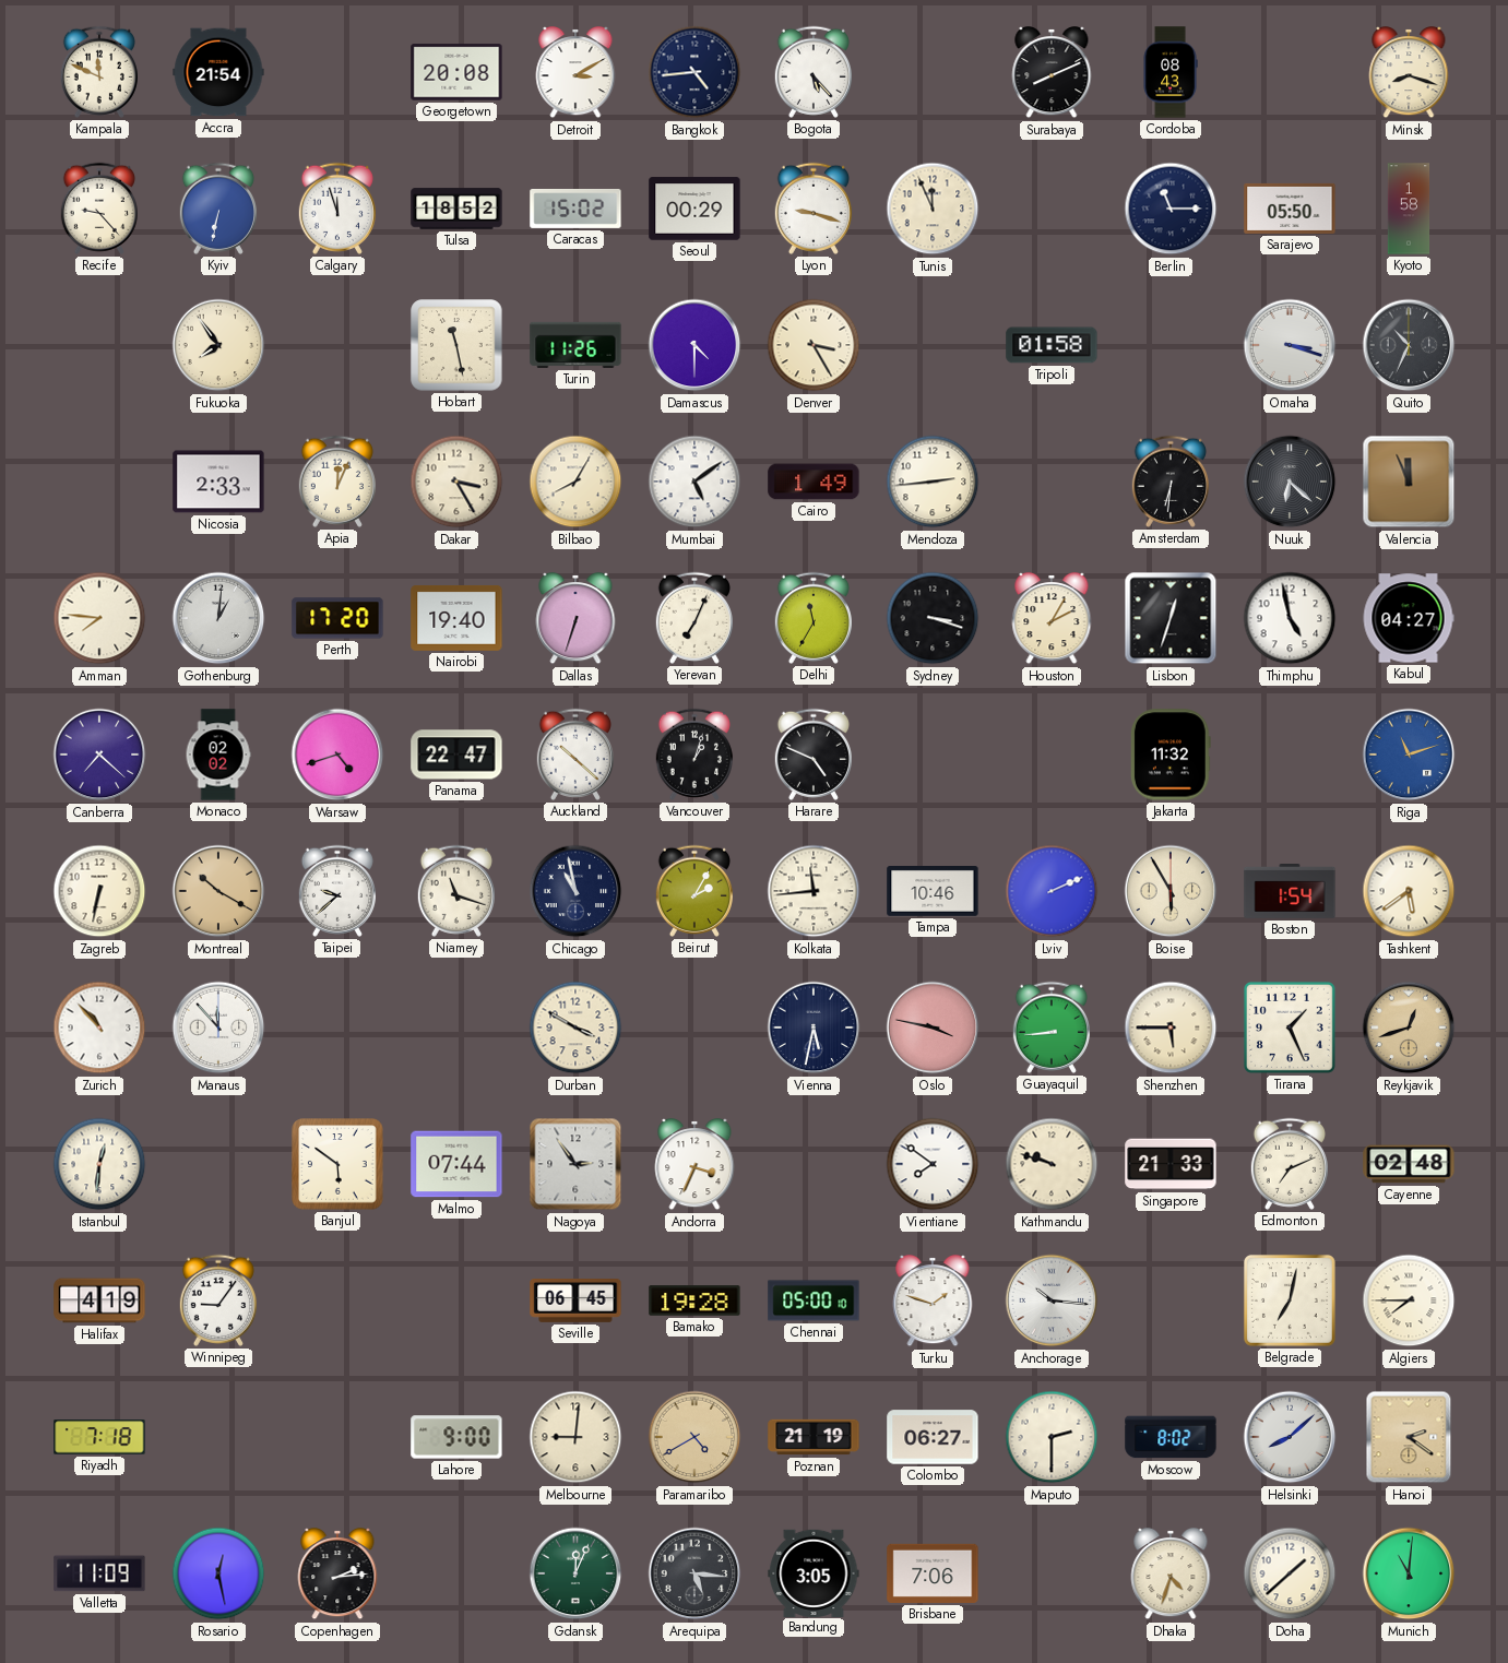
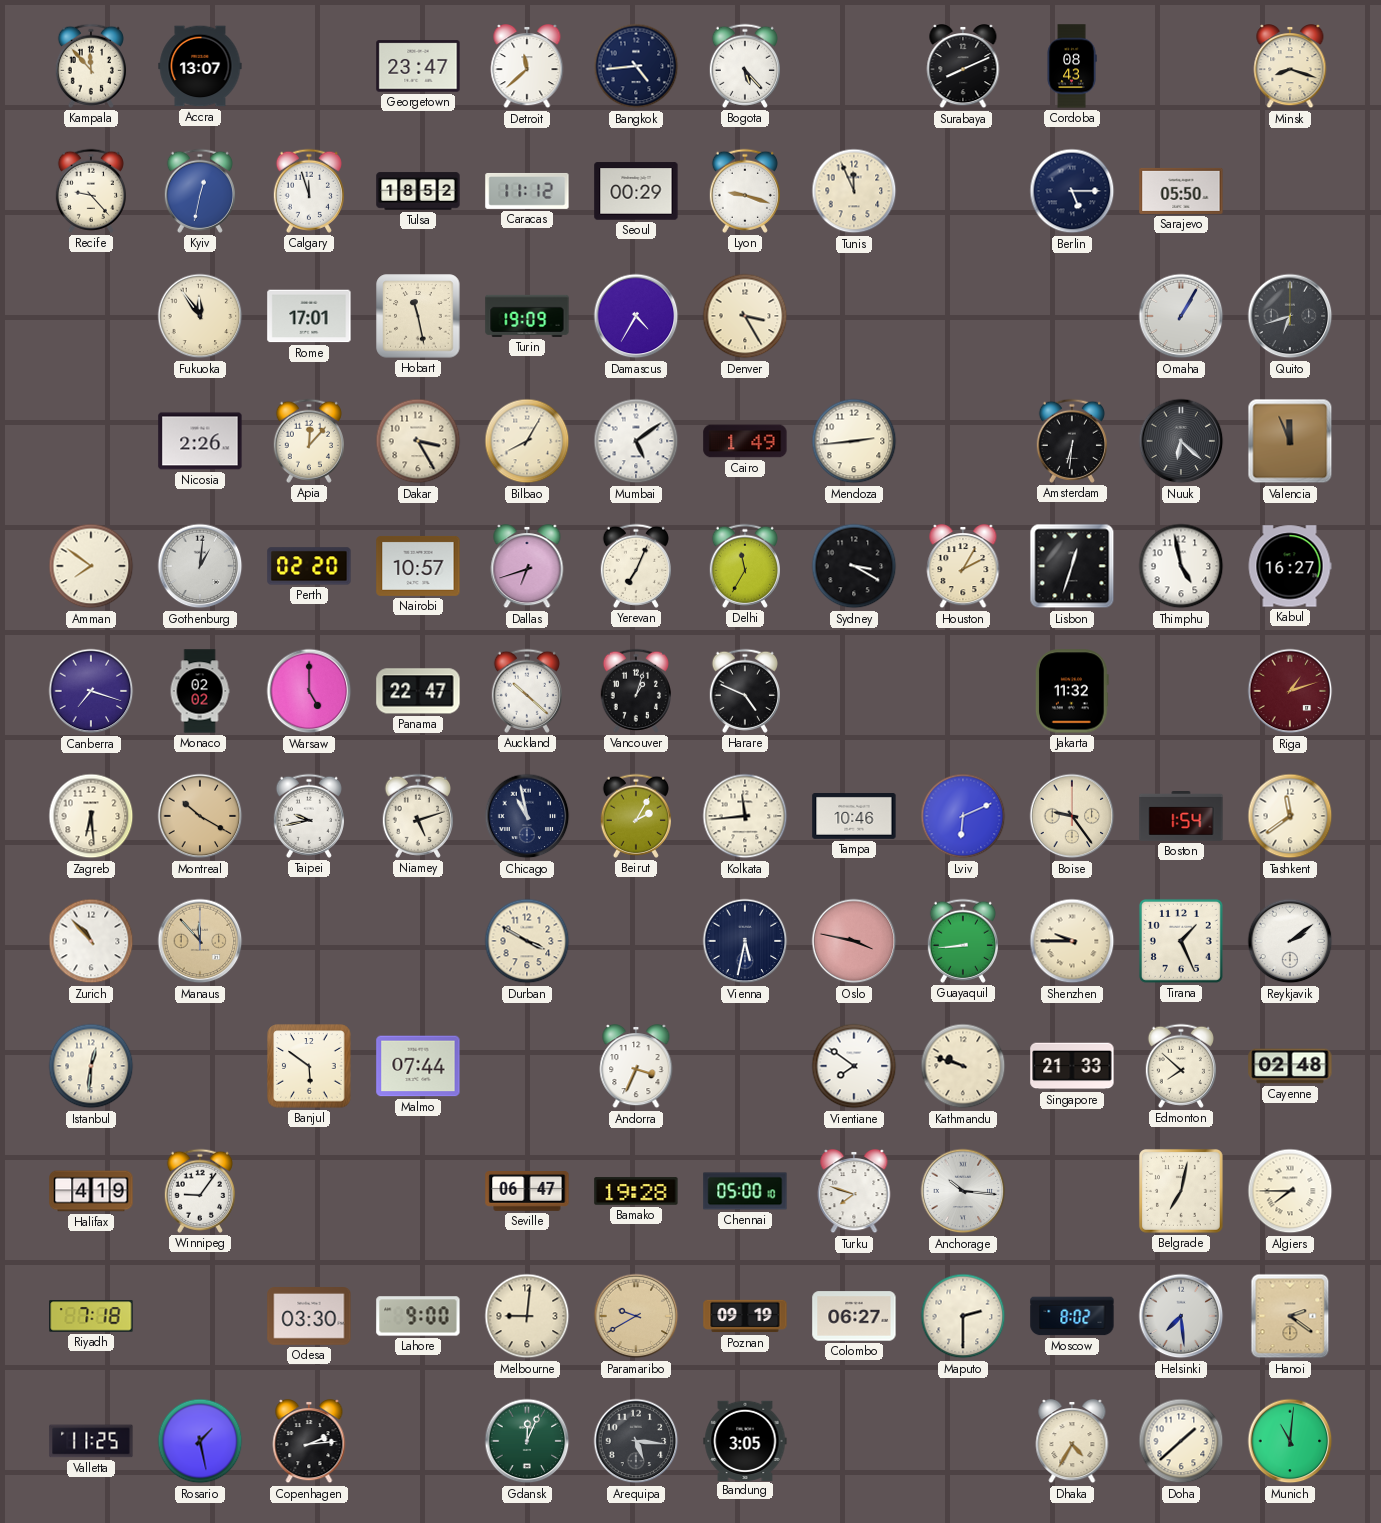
Kampala: 11:49 -> 11:53 (91, 66)
Accra: 21:54 -> 13:07 (200, 66)
Georgetown: 20:08 -> 23:47 (418, 66)
Detroit: 3:10 -> 11:38 (527, 67)
Kyiv: 6:32 -> 12:32 (200, 191)
Caracas: 15:02 -> 11:12 (527, 191)
Berlin: 11:15 -> 5:15 (1072, 191)
Kyoto: 1:58 -> none (1409, 209)
Fukuoka: 7:54 -> 11:54 (200, 316)
Rome: none -> 17:01 (309, 316)
Turin: 11:26 -> 19:09 (527, 316)
Damascus: 4:30 -> 4:35 (636, 316)
Tripoli: 01:58 -> none (1052, 345)
Omaha: 3:18 -> 1:05 (1181, 316)
Quito: 10:34 -> 6:42 (1290, 316)
Nicosia: 2:33 -> 2:26 (200, 441)
Apia: 12:04 -> 12:07 (309, 441)
Amman: 7:46 -> 7:51 (91, 566)
Perth: 17:20 -> 02:20 (309, 566)
Nairobi: 19:40 -> 10:57 (418, 566)
Dallas: 6:33 -> 6:42 (527, 567)
Sydney: 3:18 -> 3:20 (854, 566)
Kabul: 04:27 -> 16:27 (1290, 566)
Canberra: 7:22 -> 7:18 (91, 691)
Warsaw: 4:42 -> 5:00 (309, 691)
Riga: 11:12 -> 1:12 (1290, 691)
Riga dial: blue -> burgundy (1290, 691)
Zagreb: 6:32 -> 6:29 (91, 816)
Taipei: 9:38 -> 9:43 (309, 816)
Niamey: 11:18 -> 5:12 (418, 816)
Lviv: 2:11 -> 6:11 (963, 816)
Boise: 5:55 -> 9:24 (1072, 816)
Tashkent: 5:39 -> 11:39 (1290, 816)
Manaus dial: white -> champagne (200, 941)
Shenzhen: 5:45 -> 9:45 (1072, 941)
Reykjavik: 12:42 -> 2:09 (1290, 941)
Reykjavik dial: champagne -> white (1290, 941)
Nagoya: 2:54 -> none (575, 1164)
Edmonton: 7:11 -> 7:52 (1181, 1066)
Seville: 06:45 -> 06:47 (527, 1192)
Turku: 1:48 -> 7:48 (854, 1192)
Odesa: none -> 03:30 (309, 1317)
Paramaribo: 4:40 -> 9:40 (636, 1316)
Poznan: 21:19 -> 09:19 (745, 1316)
Helsinki: 8:08 -> 7:29 (1181, 1316)
Valletta: 11:09 -> 11:25 (91, 1441)
Rosario: 12:28 -> 1:28 (200, 1441)
Brisbane: 7:06 -> none (933, 1573)
Dhaka: 4:33 -> 4:35 (1072, 1442)
